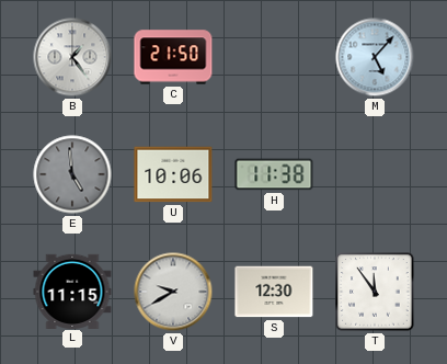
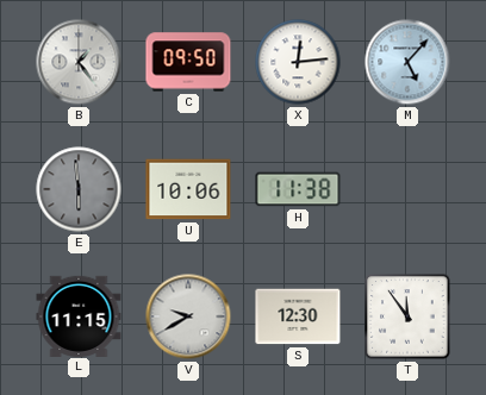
C: 21:50 -> 09:50 (188, 62)
X: none -> 12:14 (298, 62)
E: 4:59 -> 5:59 (79, 189)
